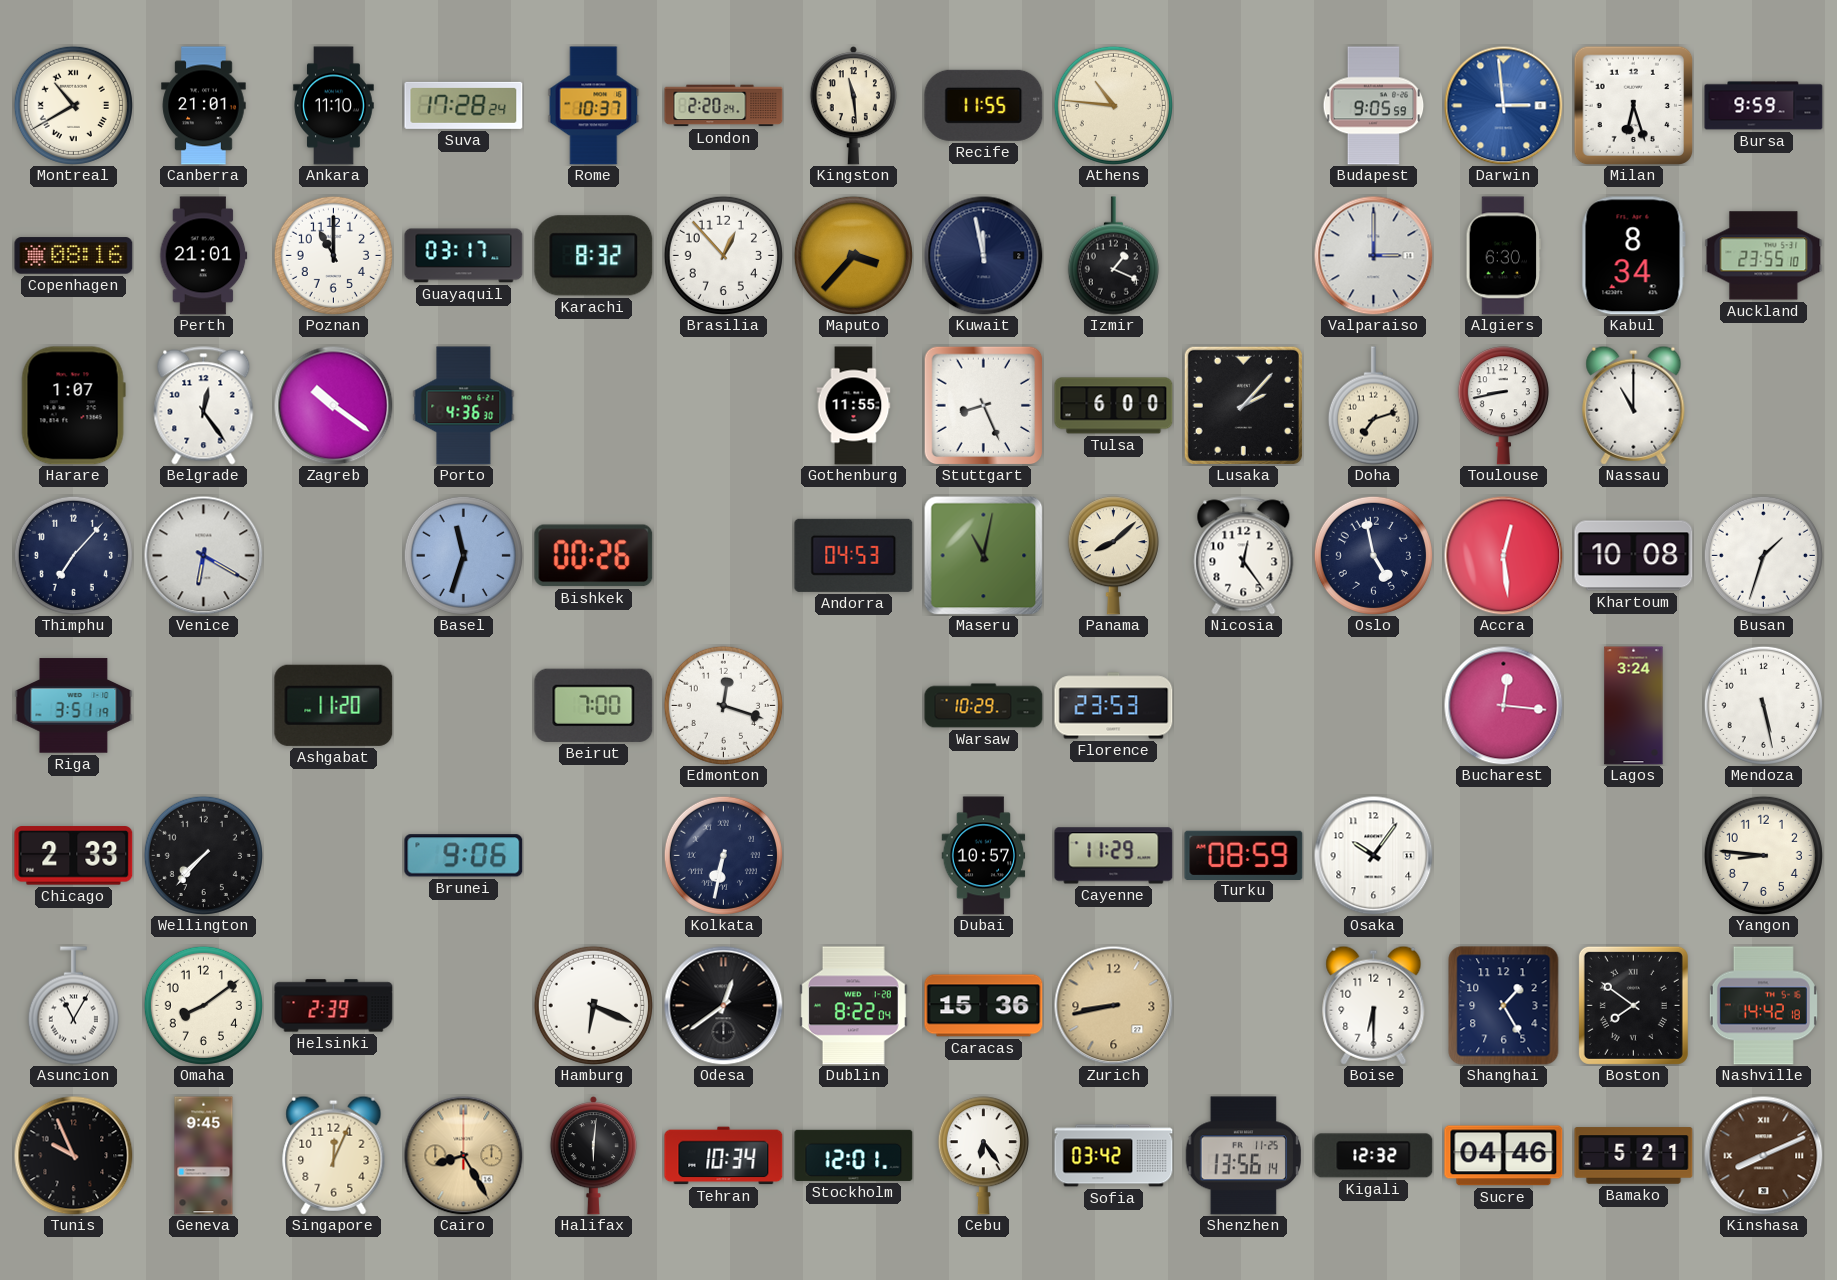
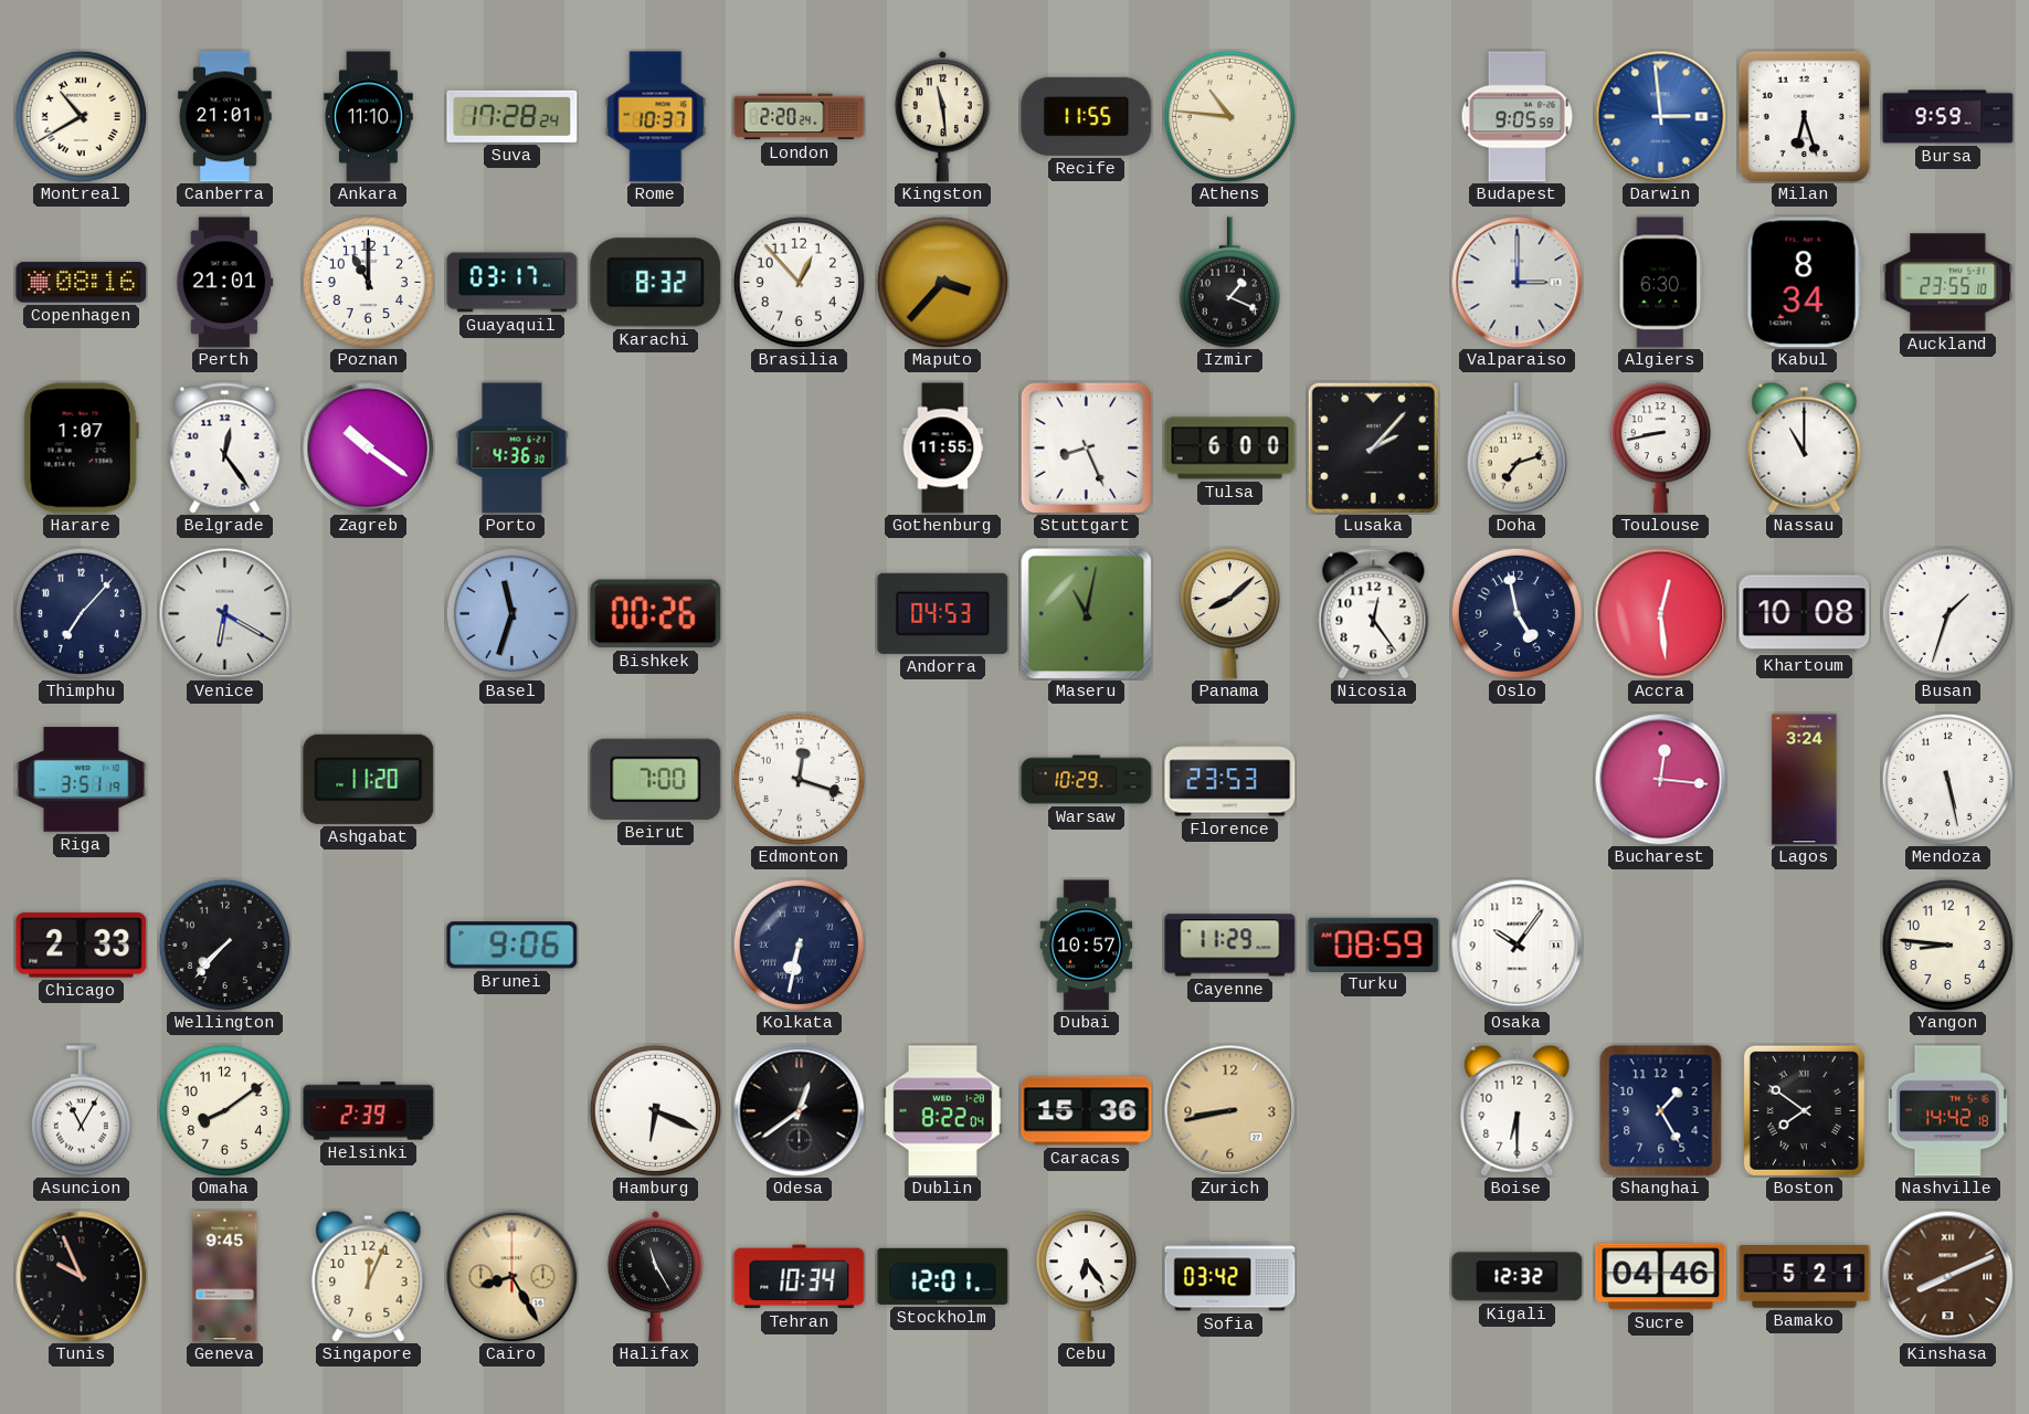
Kuwait: 11:58 -> none (984, 256)
Halifax: 6:01 -> 11:25 (655, 1277)
Shenzhen: 13:56 -> none (1243, 1156)
